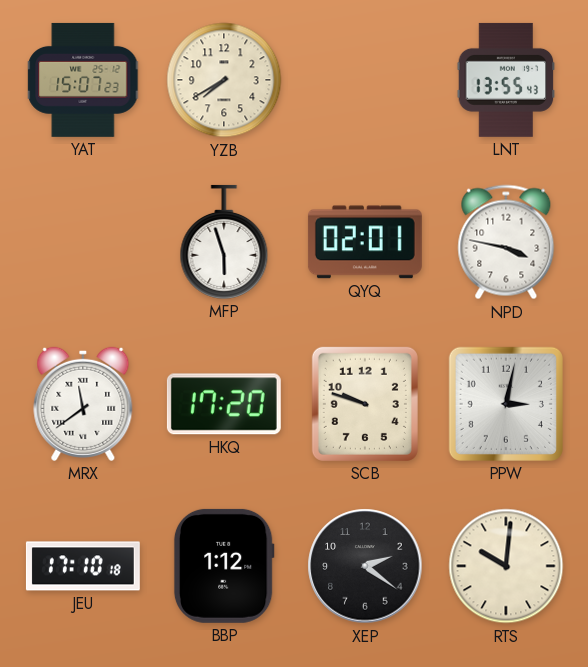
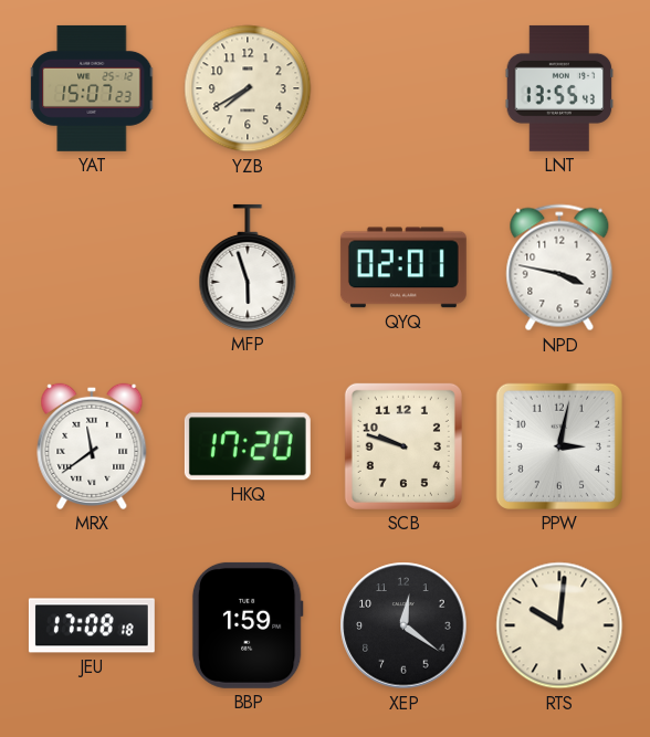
JEU: 17:10 -> 17:08 (92, 625)
BBP: 1:12 -> 1:59 (248, 625)
XEP: 2:21 -> 12:21 (403, 625)
